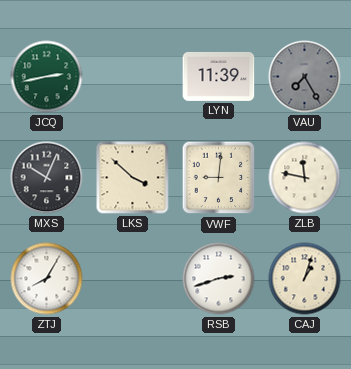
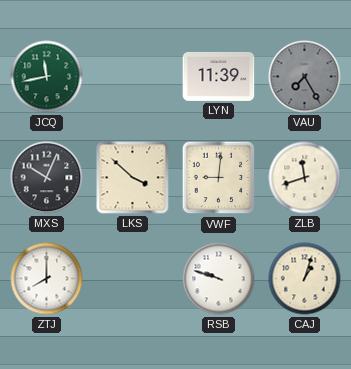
JCQ: 2:43 -> 11:43 (47, 77)
ZLB: 11:47 -> 11:42 (305, 178)
ZTJ: 8:05 -> 8:00 (47, 279)
RSB: 2:42 -> 9:48 (219, 279)
